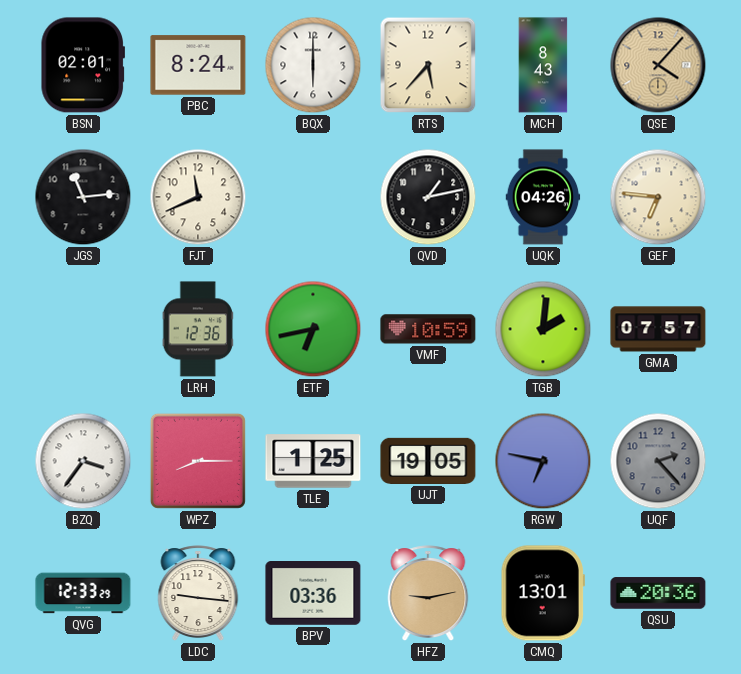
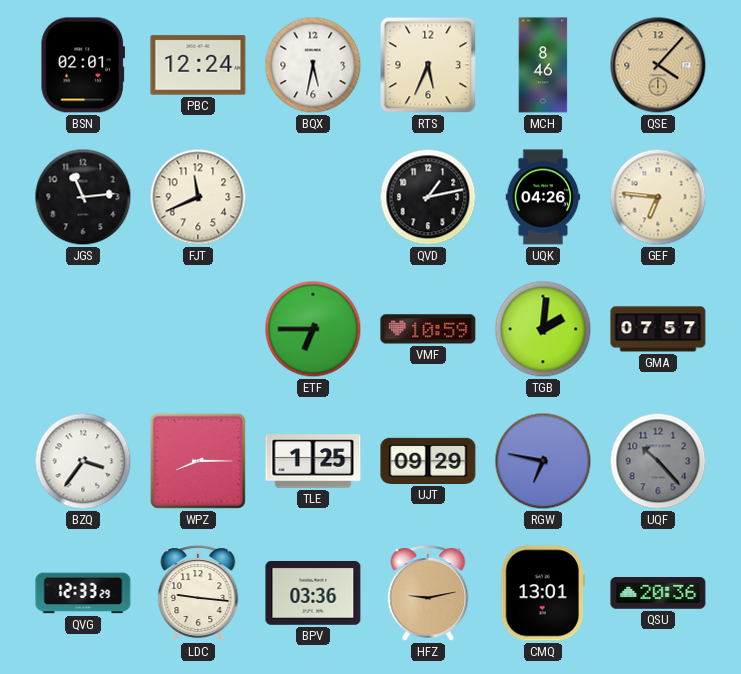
PBC: 8:24 -> 12:24 (198, 65)
BQX: 6:00 -> 5:32 (313, 65)
RTS: 5:37 -> 5:34 (428, 65)
MCH: 8:43 -> 8:46 (543, 65)
LRH: 12:36 -> none (198, 329)
ETF: 6:43 -> 6:45 (313, 329)
UJT: 19:05 -> 09:29 (428, 461)
UQF: 2:23 -> 10:23 (658, 461)
